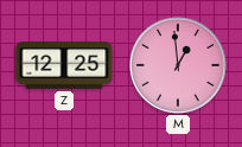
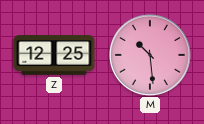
M: 12:59 -> 10:29 (150, 55)
